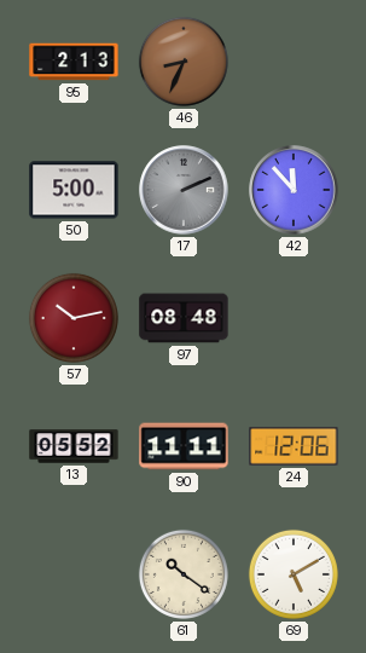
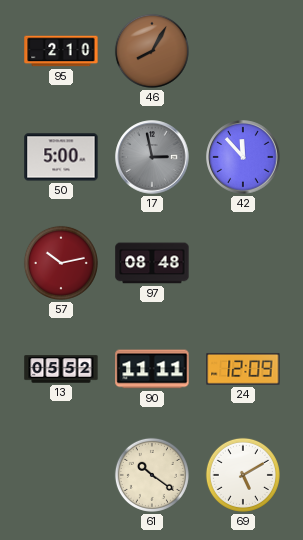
95: 2:13 -> 2:10 (61, 51)
46: 8:34 -> 8:05 (152, 51)
17: 2:11 -> 2:58 (152, 157)
24: 12:06 -> 12:09 (243, 369)
